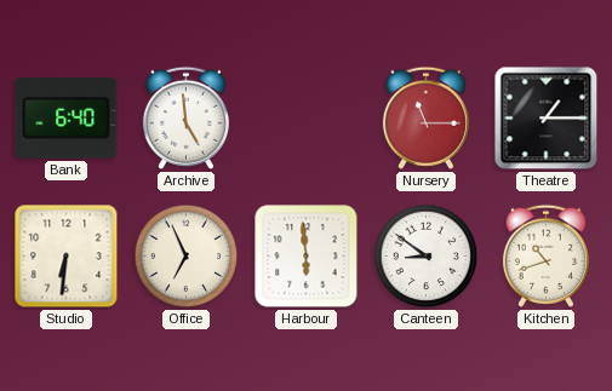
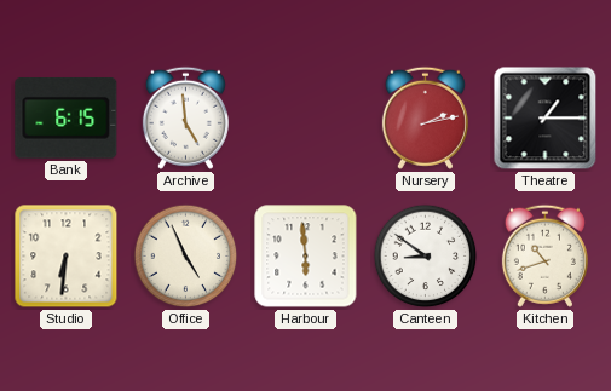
Bank: 6:40 -> 6:15 (67, 117)
Nursery: 11:15 -> 2:13 (425, 117)
Office: 6:56 -> 4:56 (186, 257)
